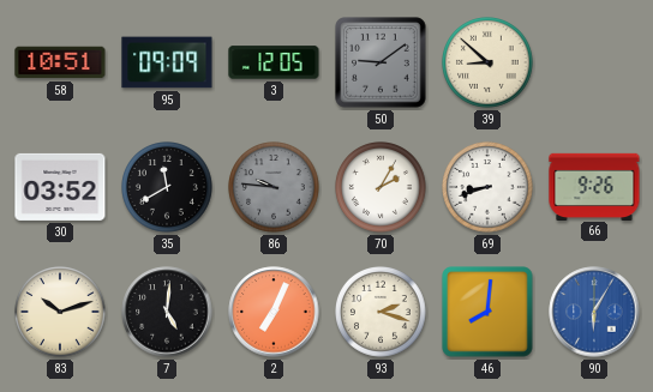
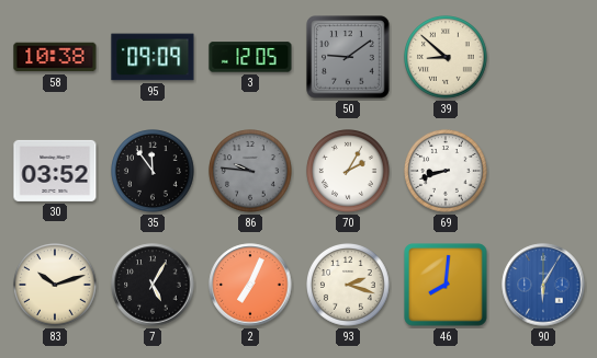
58: 10:51 -> 10:38 (55, 57)
35: 11:40 -> 11:54 (154, 172)
66: 9:26 -> none (594, 186)
7: 5:01 -> 5:05 (153, 285)
